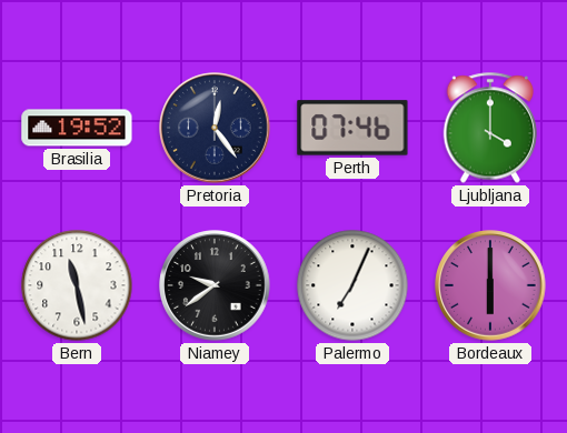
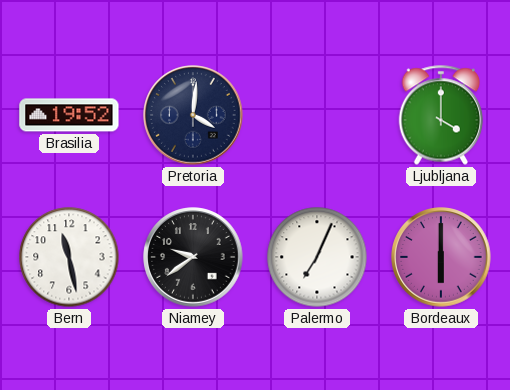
Pretoria: 12:24 -> 4:01 (193, 115)
Perth: 07:46 -> none (352, 128)
